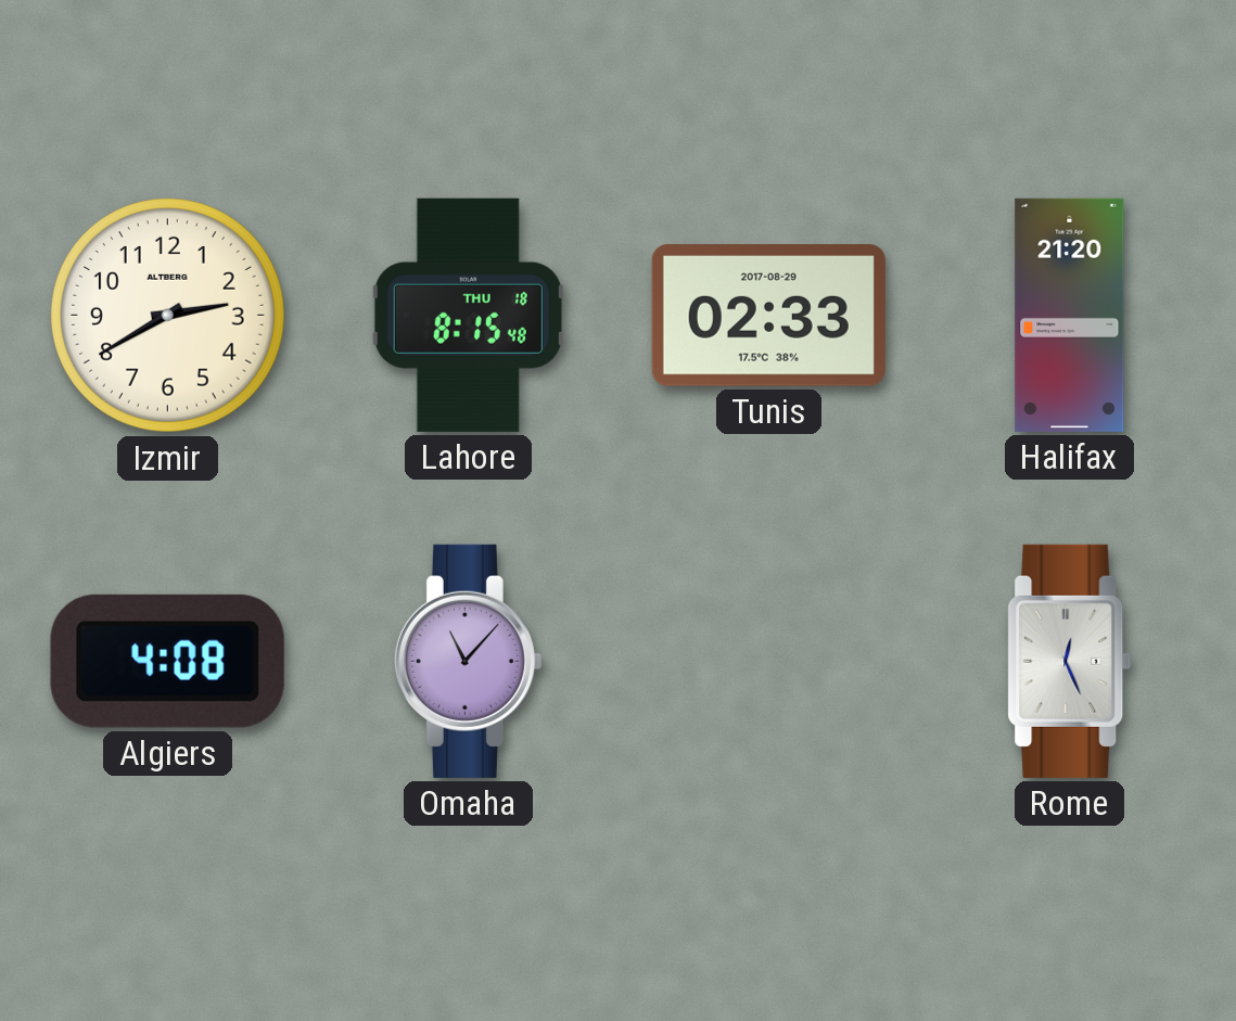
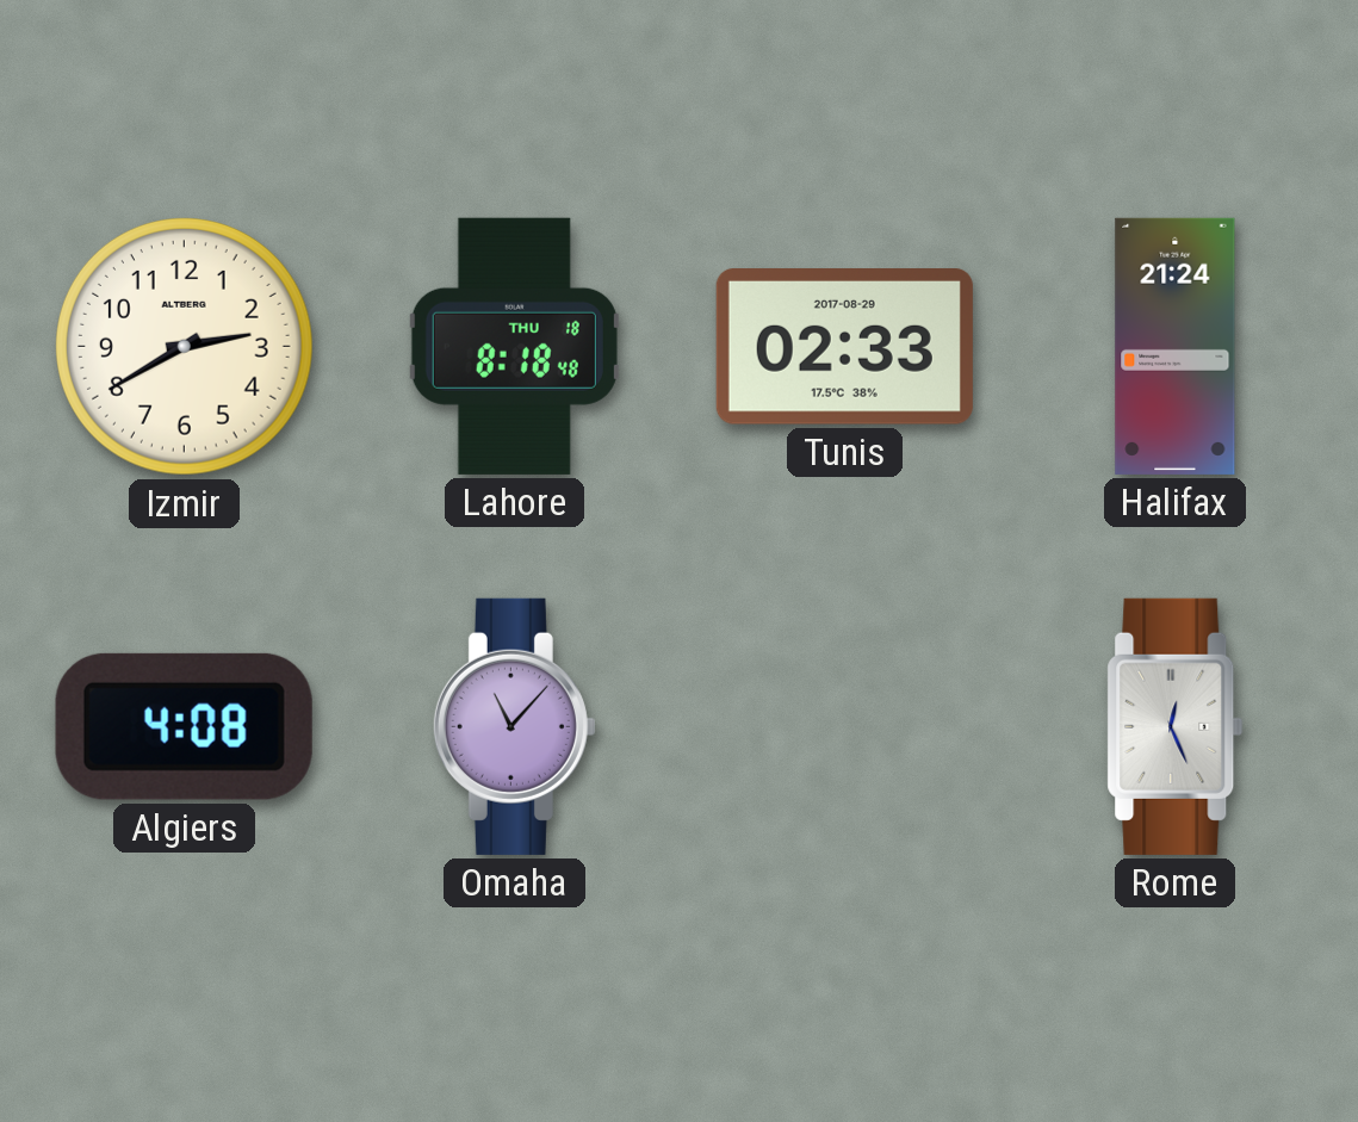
Lahore: 8:15 -> 8:18 (514, 346)
Halifax: 21:20 -> 21:24 (1176, 346)
